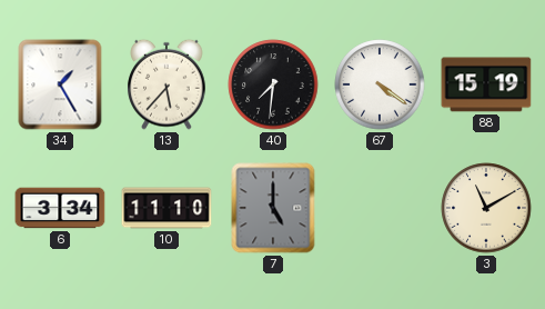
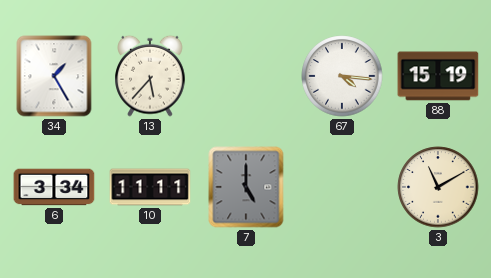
40: 7:31 -> none (273, 84)
67: 4:21 -> 4:16 (342, 76)
10: 11:10 -> 11:11 (150, 187)
